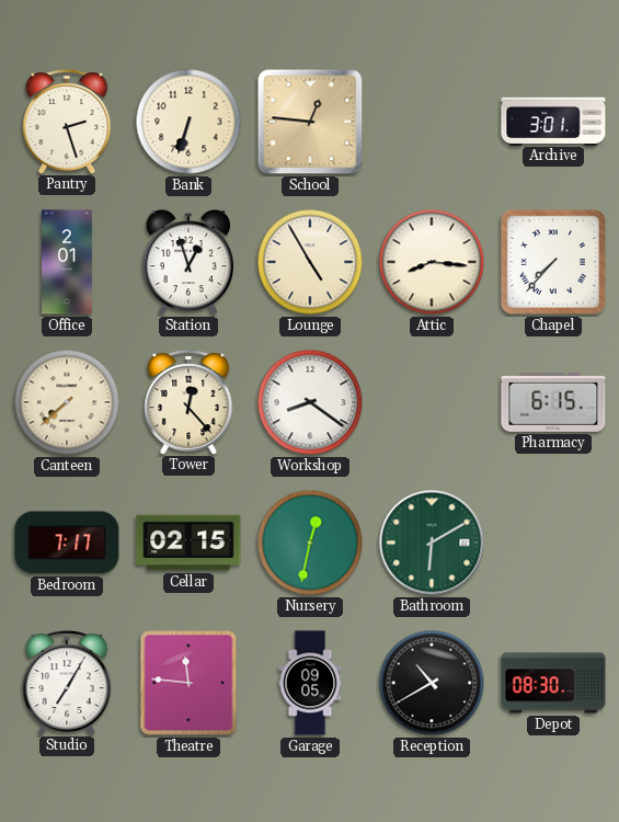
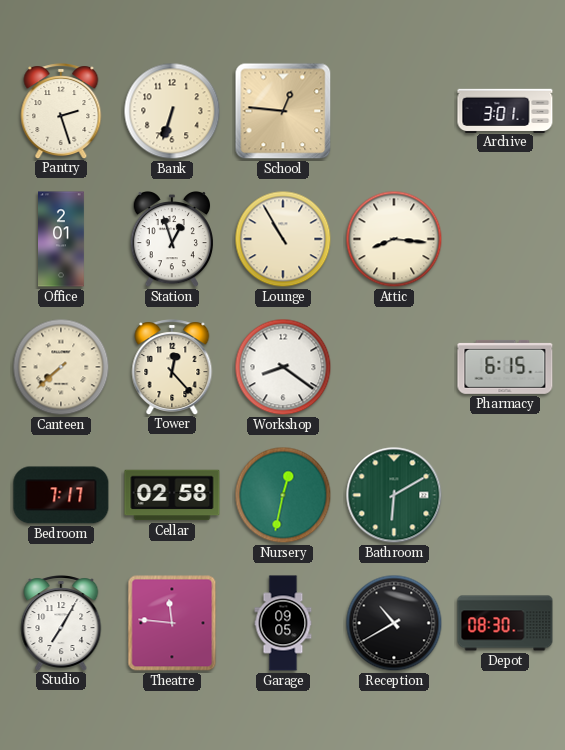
Lounge: 4:55 -> 10:55 (283, 239)
Chapel: 7:37 -> none (553, 262)
Cellar: 02:15 -> 02:58 (172, 495)
